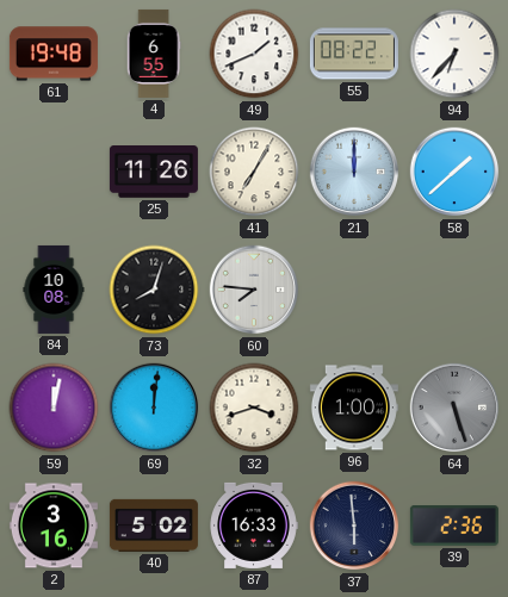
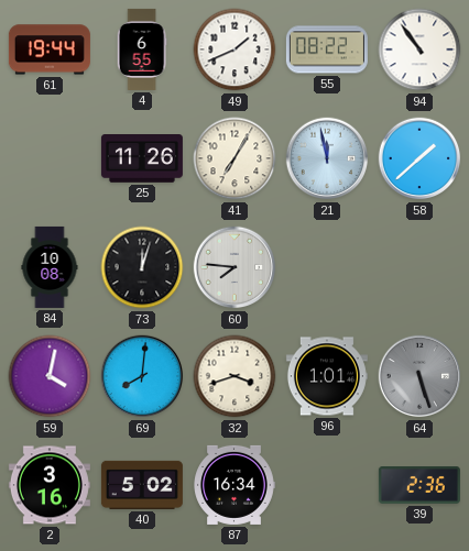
61: 19:48 -> 19:44 (50, 49)
94: 6:37 -> 10:54 (419, 49)
21: 12:00 -> 11:58 (327, 158)
73: 8:03 -> 12:03 (142, 267)
59: 12:02 -> 4:02 (50, 376)
69: 12:01 -> 8:01 (142, 376)
96: 1:00 -> 1:01 (327, 376)
87: 16:33 -> 16:34 (234, 485)
37: 5:59 -> none (354, 526)
